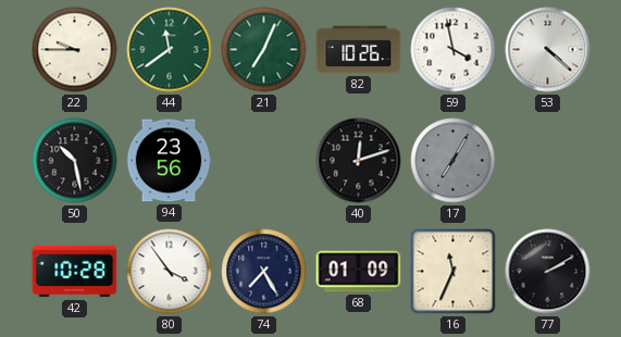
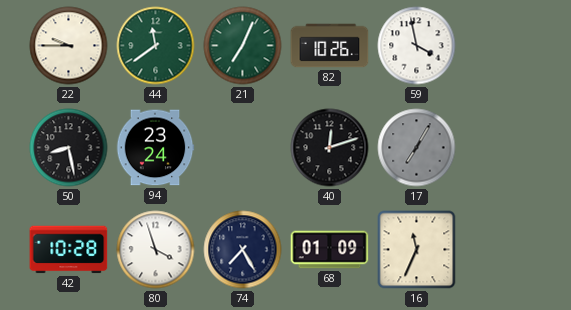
53: 4:22 -> none (548, 50)
50: 10:28 -> 8:28 (69, 148)
94: 23:56 -> 23:24 (155, 148)
80: 3:54 -> 3:57 (156, 250)
77: 2:10 -> none (548, 272)
